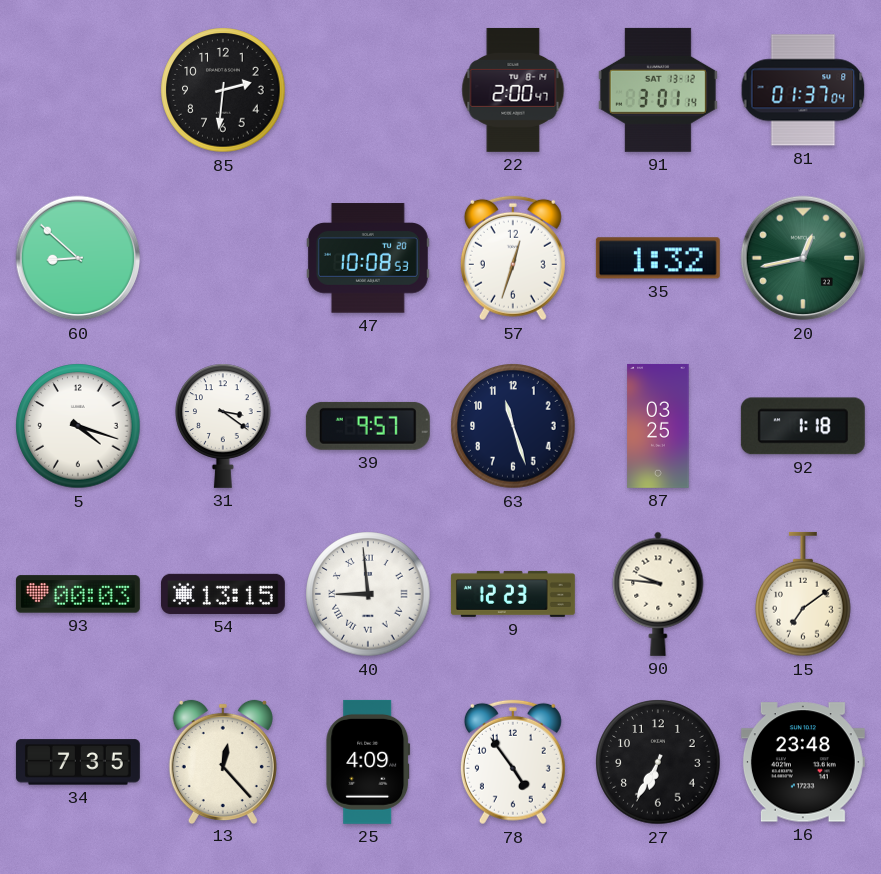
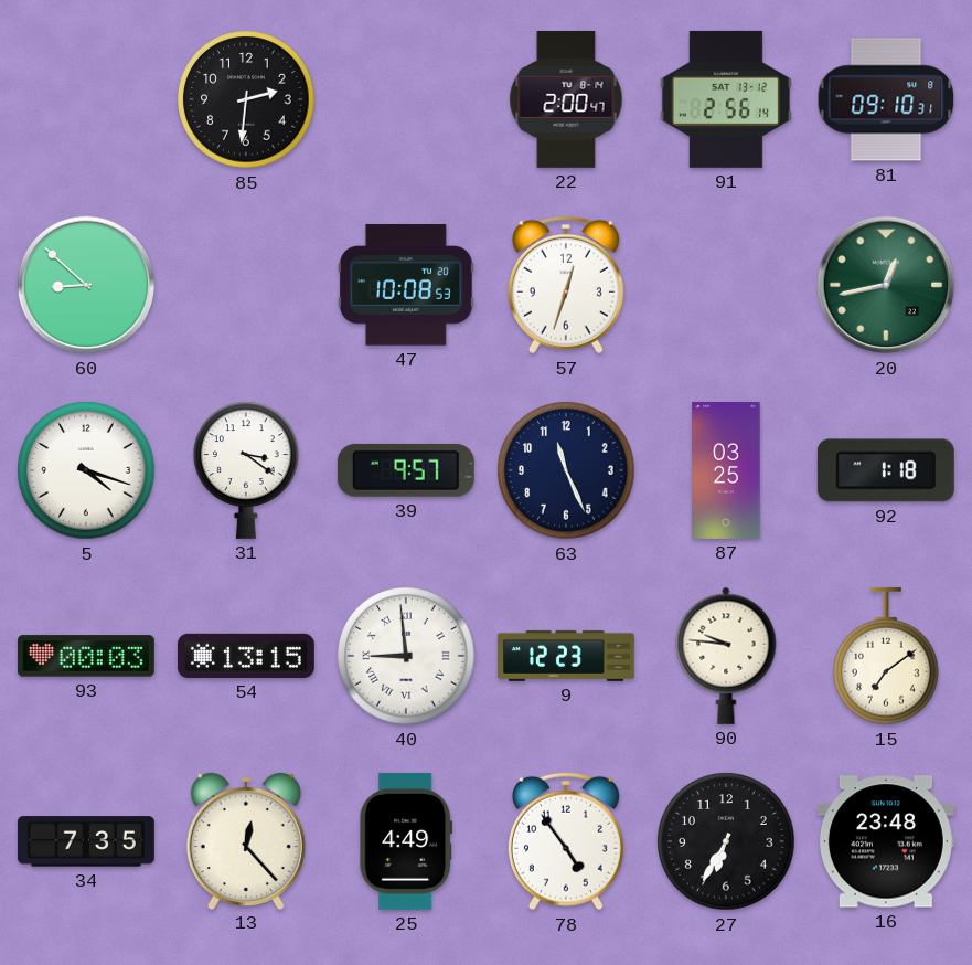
91: 3:01 -> 2:56 (726, 99)
81: 01:37 -> 09:10 (886, 99)
35: 1:32 -> none (658, 258)
63: 11:27 -> 11:26 (566, 470)
25: 4:09 -> 4:49 (406, 841)
